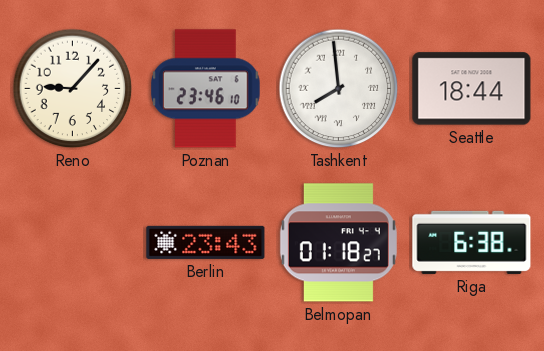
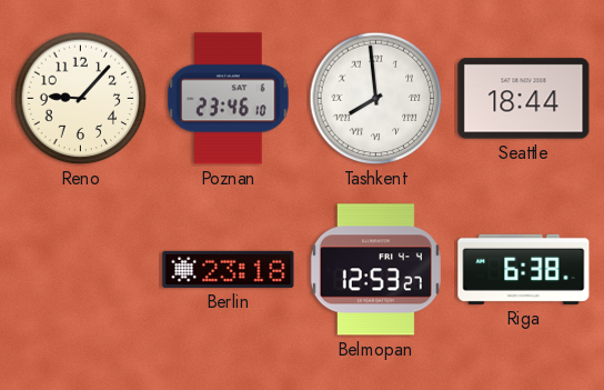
Berlin: 23:43 -> 23:18 (229, 269)
Belmopan: 01:18 -> 12:53 (375, 270)
